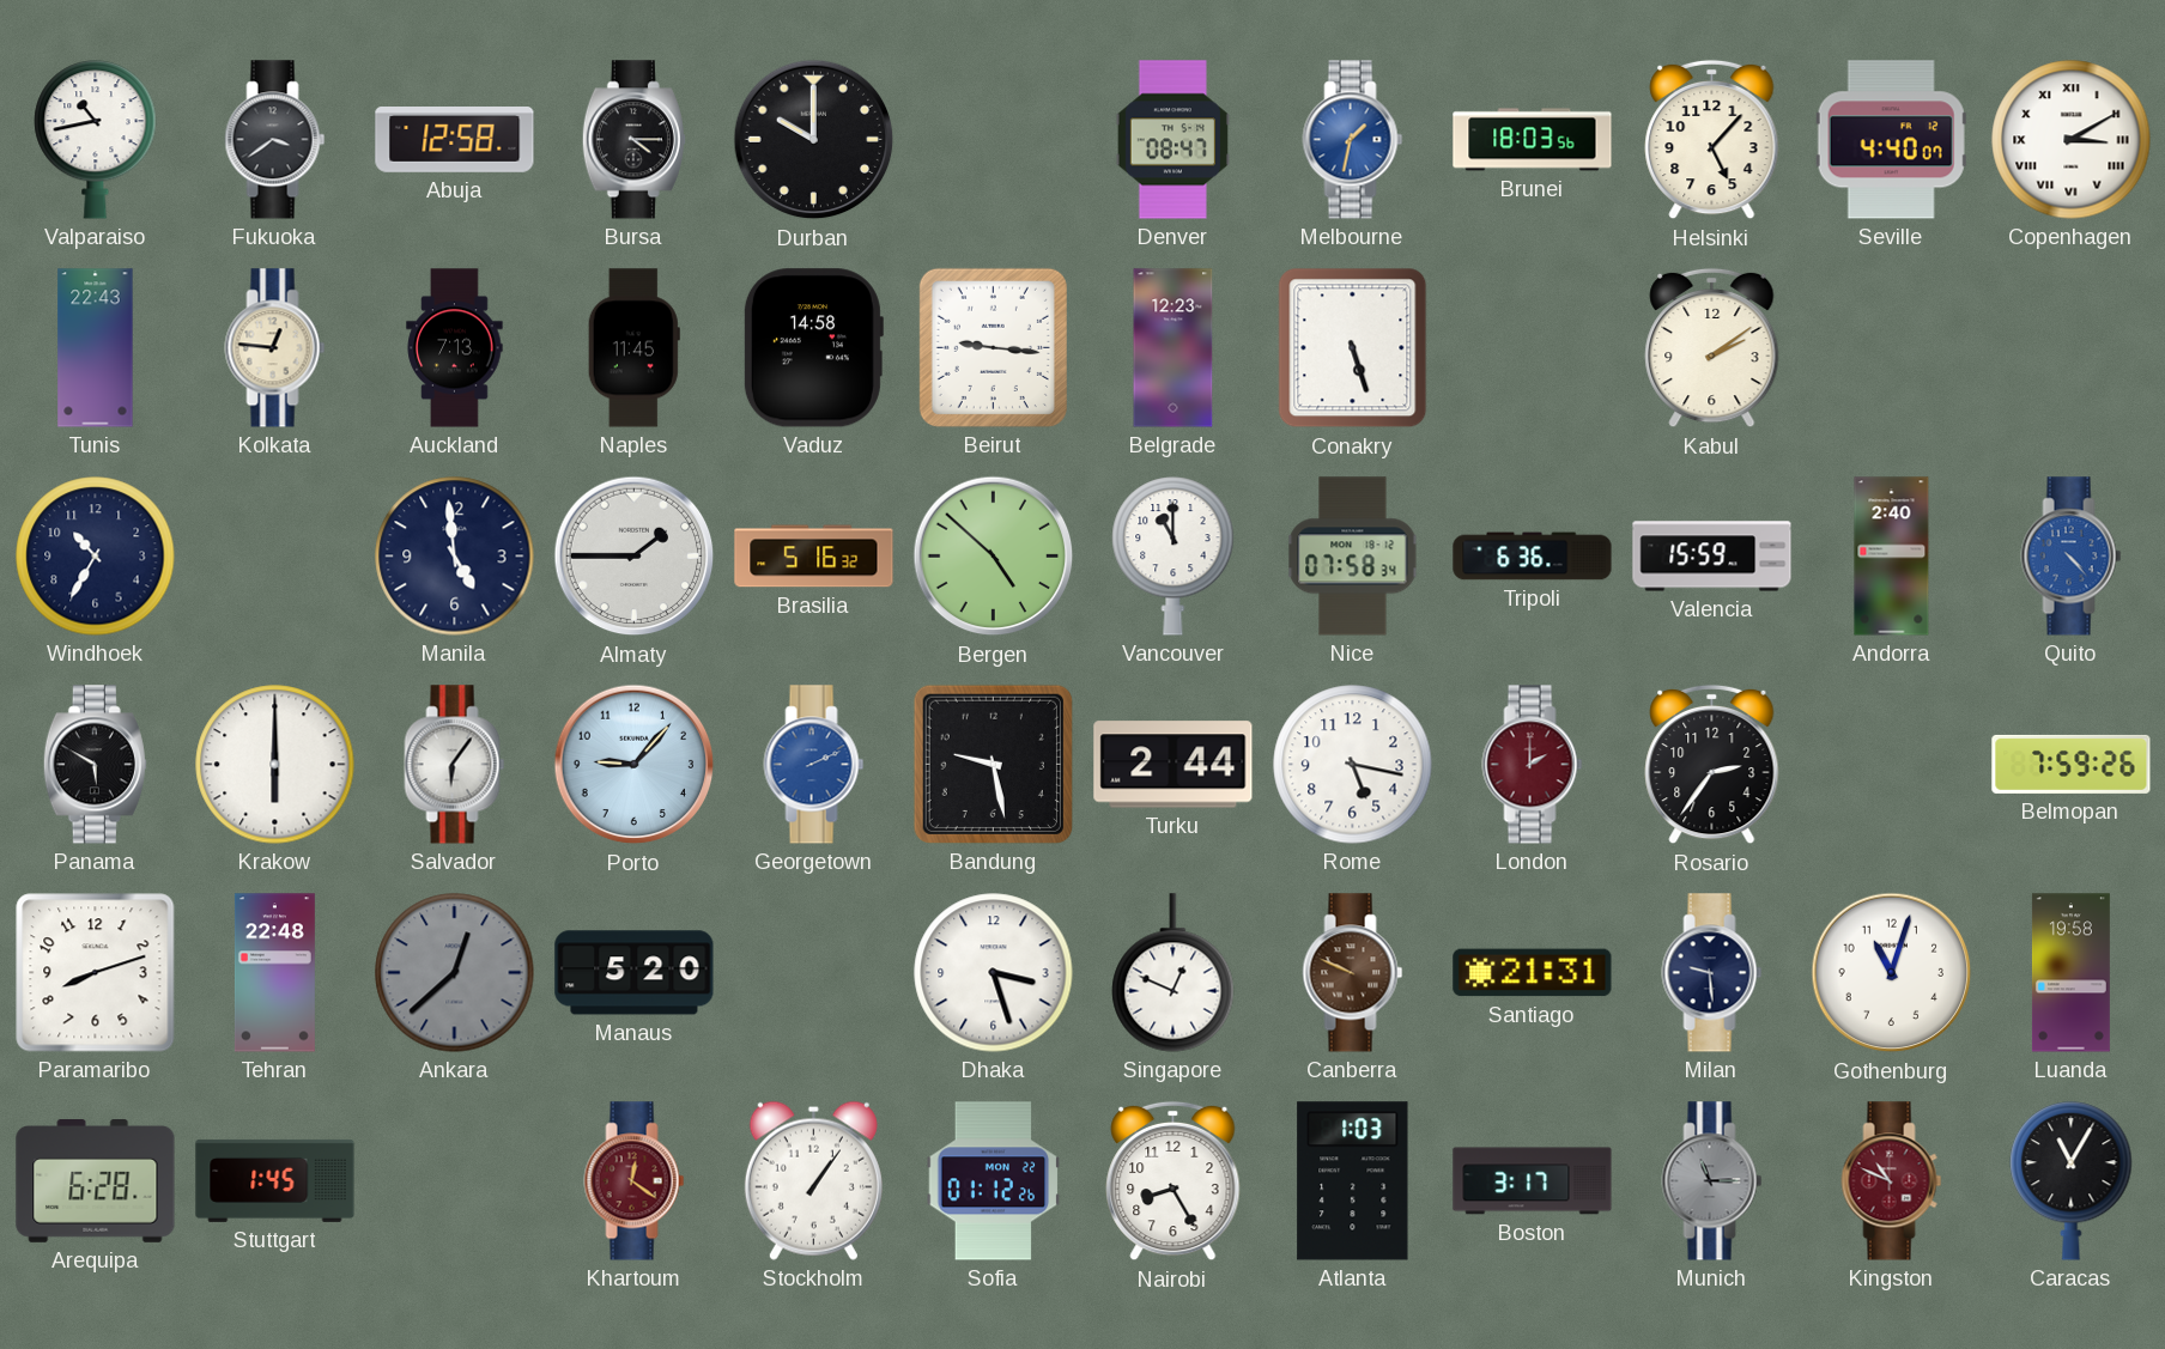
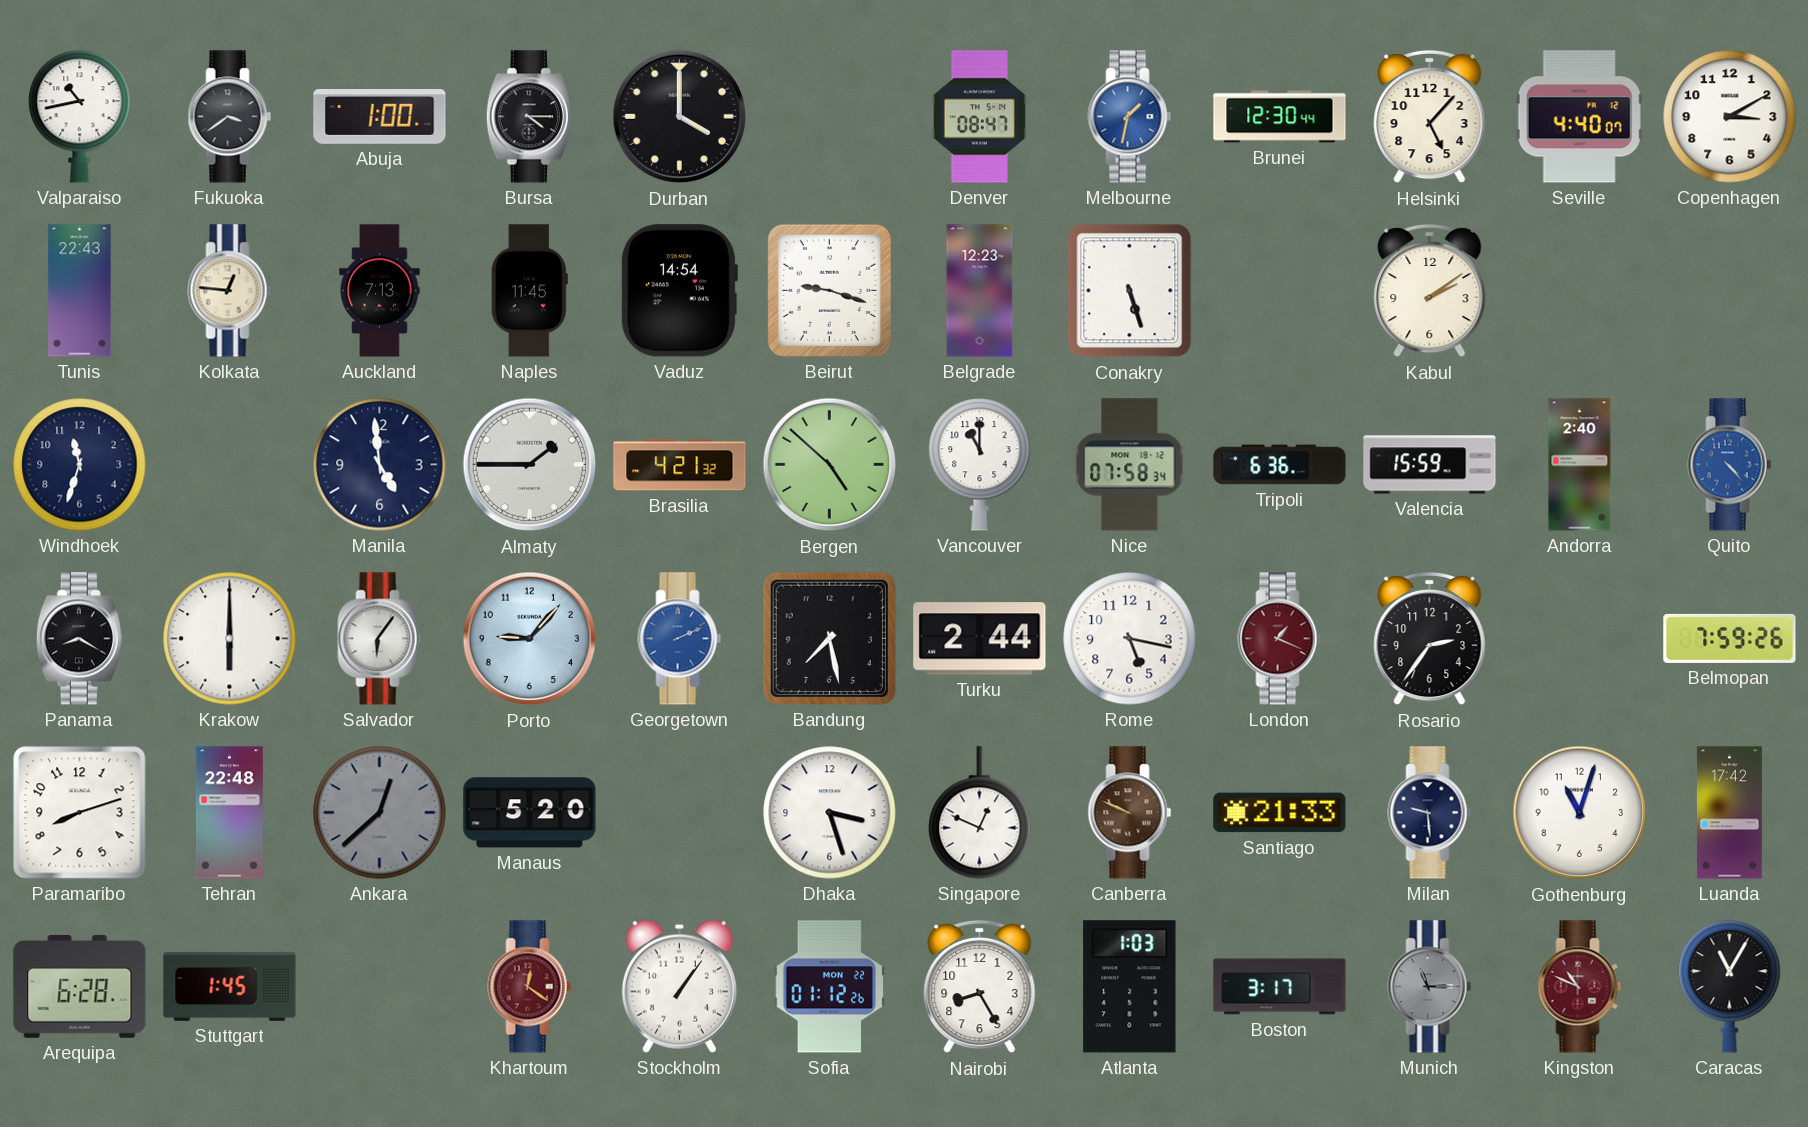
Abuja: 12:58 -> 1:00 (380, 117)
Durban: 10:00 -> 4:00 (680, 117)
Brunei: 18:03 -> 12:30 (1280, 117)
Copenhagen numerals: Roman -> Arabic (1730, 117)
Vaduz: 14:58 -> 14:54 (679, 291)
Beirut: 9:16 -> 9:18 (829, 290)
Windhoek: 10:35 -> 11:33 (80, 465)
Brasilia: 5:16 -> 4:21 (680, 465)
Panama: 5:50 -> 8:20 (79, 639)
Bandung: 9:28 -> 7:28 (829, 638)
London: 2:00 -> 1:19 (1280, 639)
Santiago: 21:31 -> 21:33 (1280, 813)
Luanda: 19:58 -> 17:42 (1729, 813)
